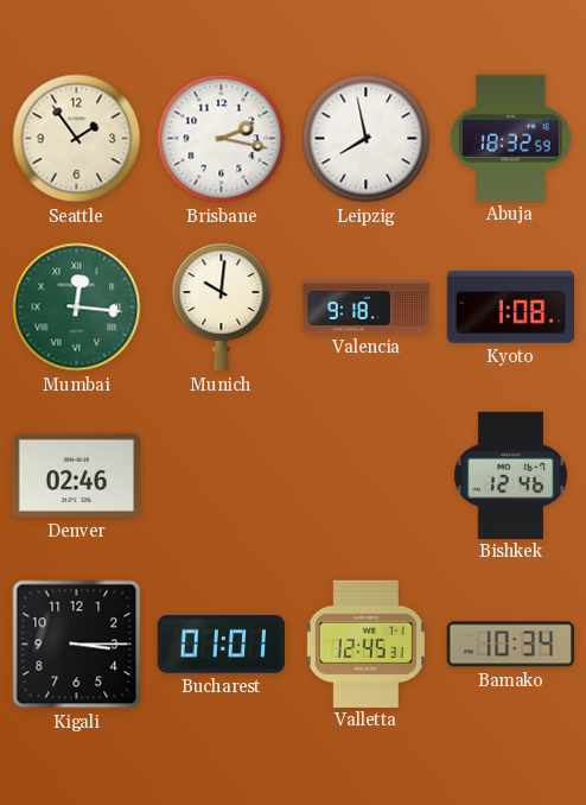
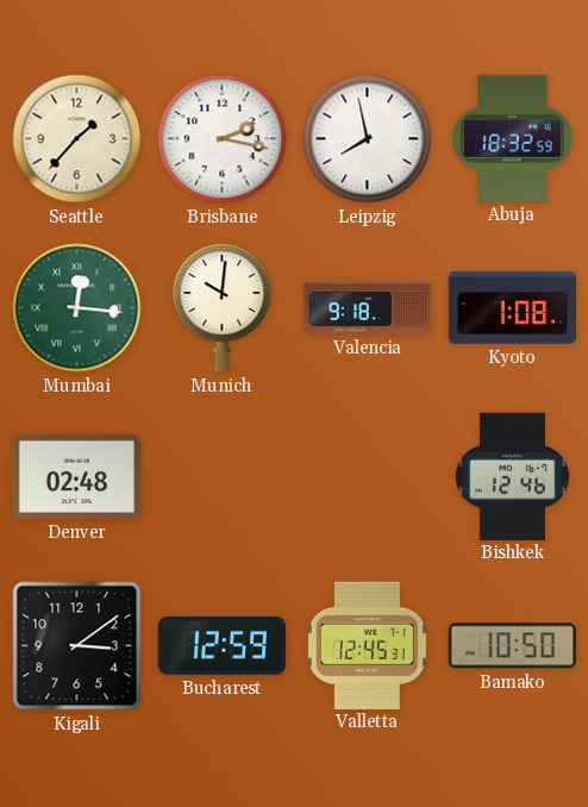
Seattle: 1:54 -> 1:37 (77, 139)
Denver: 02:46 -> 02:48 (76, 476)
Kigali: 3:15 -> 3:09 (77, 646)
Bucharest: 01:01 -> 12:59 (223, 646)
Bamako: 10:34 -> 10:50 (512, 646)
